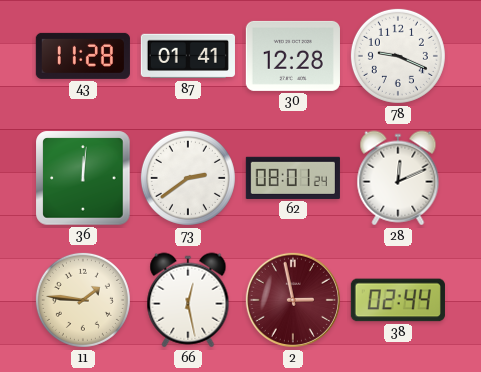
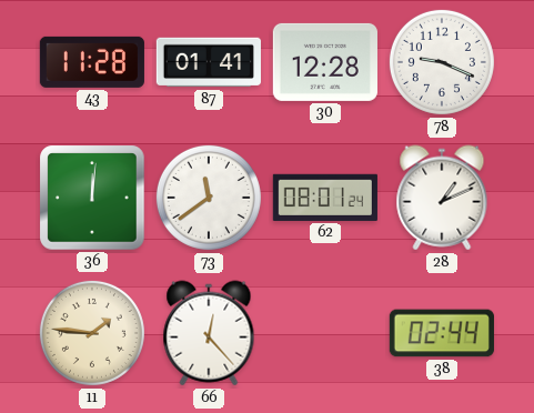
73: 2:39 -> 11:39 (209, 198)
28: 12:11 -> 1:11 (442, 198)
66: 12:28 -> 12:23 (209, 333)
2: 2:58 -> none (293, 300)
